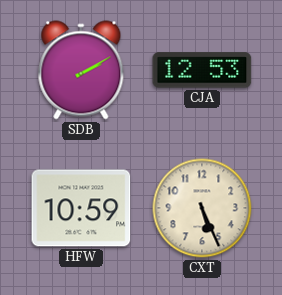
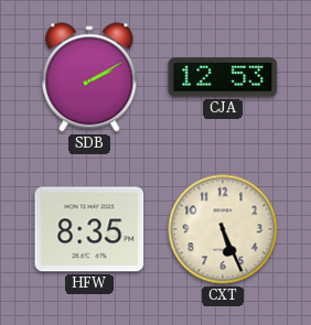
HFW: 10:59 -> 8:35 (89, 229)
